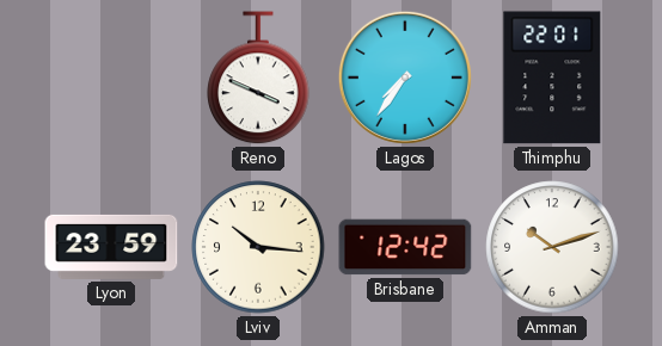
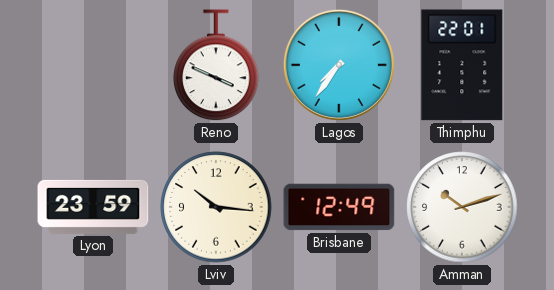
Brisbane: 12:42 -> 12:49 (339, 207)
